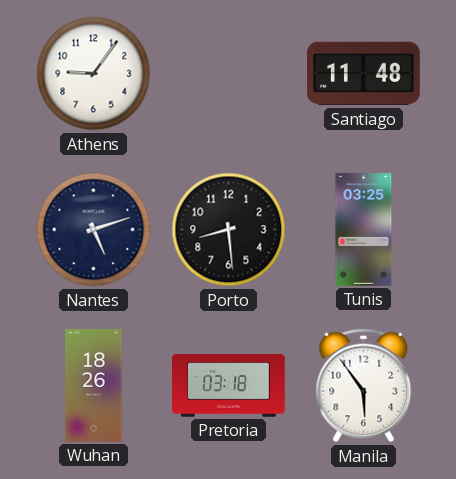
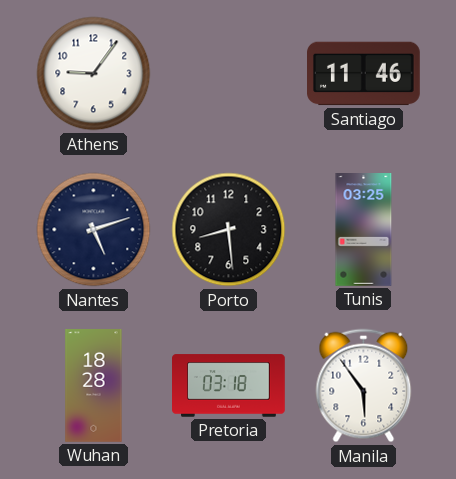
Santiago: 11:48 -> 11:46 (364, 74)
Wuhan: 18:26 -> 18:28 (94, 386)
